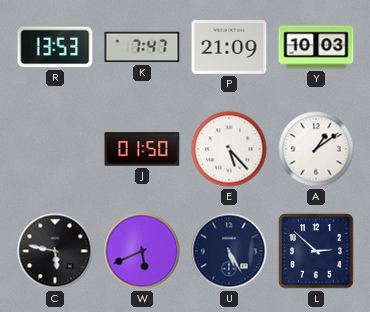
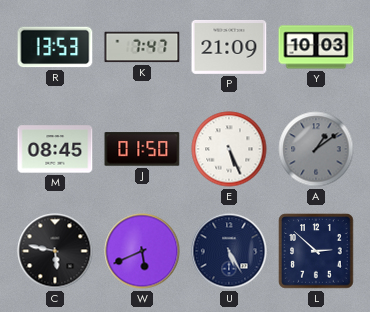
M: none -> 08:45 (55, 149)
E: 5:23 -> 5:26 (229, 149)
A dial: white -> grey (316, 149)
